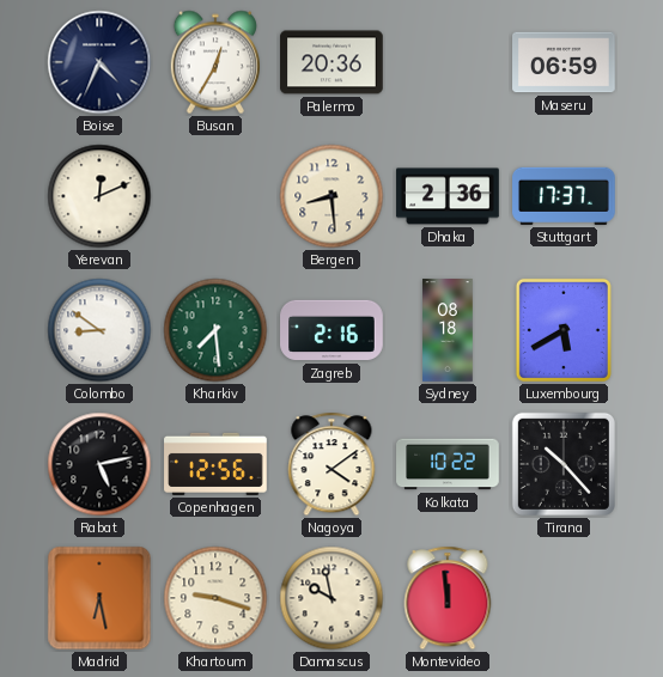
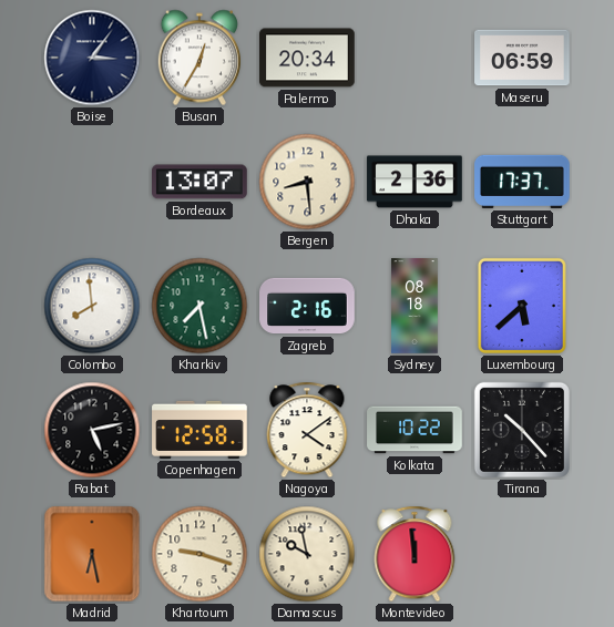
Boise: 4:34 -> 3:06 (92, 58)
Palermo: 20:36 -> 20:34 (307, 58)
Yerevan: 12:11 -> none (99, 196)
Bordeaux: none -> 13:07 (201, 182)
Colombo: 8:51 -> 7:59 (92, 306)
Kharkiv: 7:29 -> 7:28 (199, 306)
Luxembourg: 5:40 -> 5:38 (522, 306)
Copenhagen: 12:56 -> 12:58 (199, 430)
